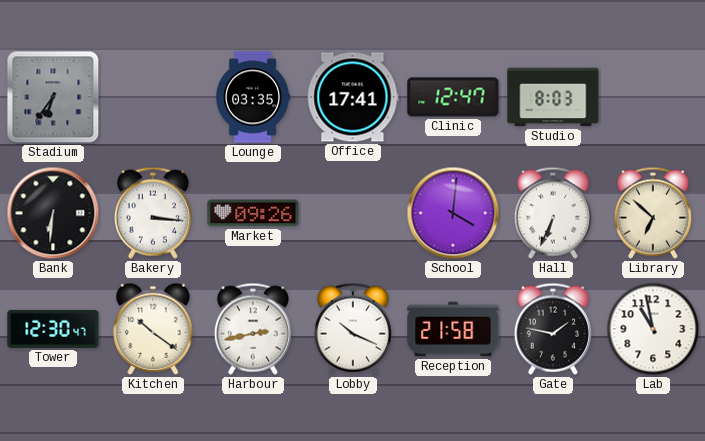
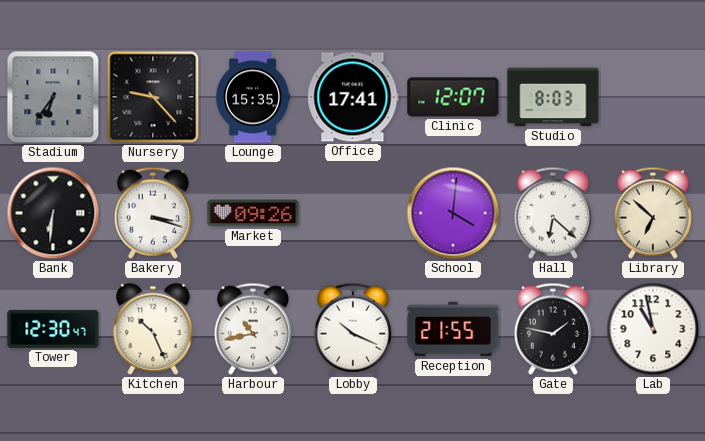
Nursery: none -> 9:23 (153, 97)
Lounge: 03:35 -> 15:35 (253, 97)
Clinic: 12:47 -> 12:07 (453, 97)
Bakery: 3:16 -> 3:18 (153, 213)
Hall: 6:34 -> 6:22 (553, 213)
Kitchen: 10:21 -> 10:26 (153, 329)
Harbour: 2:43 -> 10:43 (253, 329)
Reception: 21:58 -> 21:55 (453, 329)
